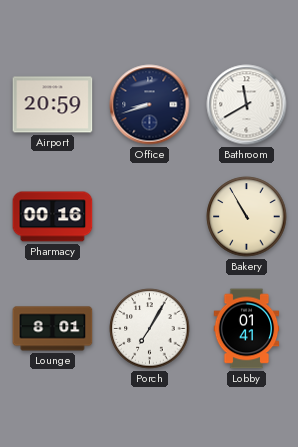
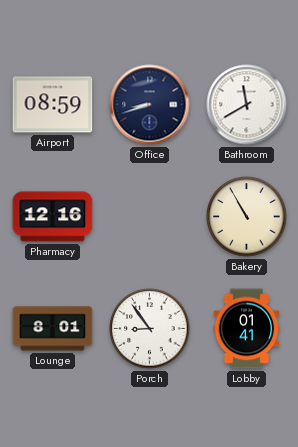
Airport: 20:59 -> 08:59 (53, 105)
Pharmacy: 00:16 -> 12:16 (53, 217)
Porch: 7:05 -> 8:54 (150, 329)
